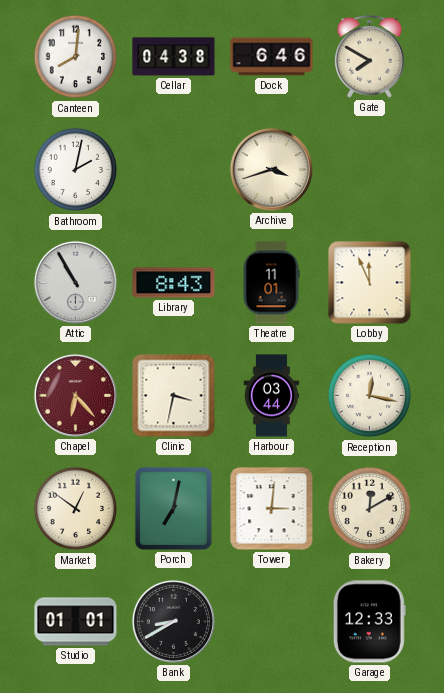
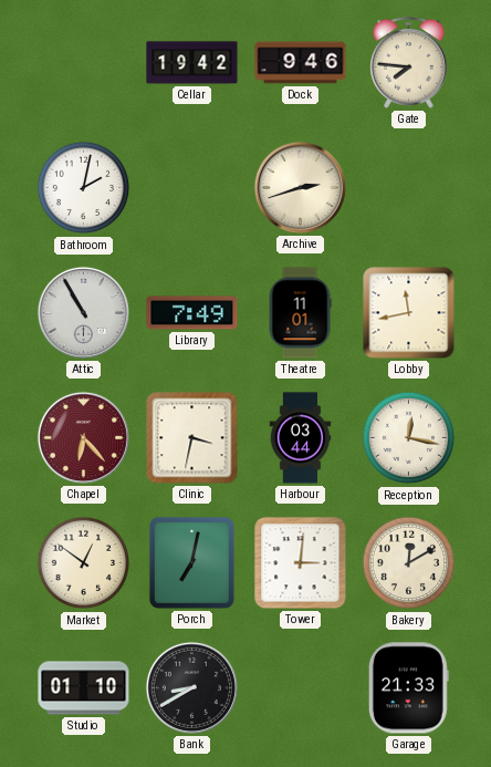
Canteen: 8:01 -> none (76, 57)
Cellar: 04:38 -> 19:42 (192, 63)
Dock: 6:46 -> 9:46 (301, 63)
Gate: 7:50 -> 7:46 (409, 63)
Archive: 3:42 -> 2:42 (300, 187)
Library: 8:43 -> 7:49 (192, 313)
Lobby: 11:56 -> 11:43 (409, 313)
Studio: 01:01 -> 01:10 (84, 688)
Garage: 12:33 -> 21:33 (408, 688)
